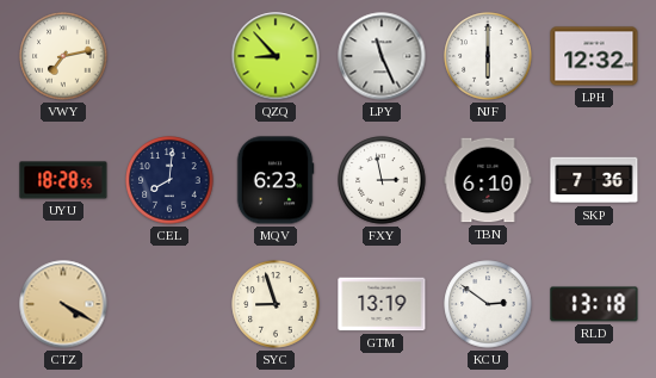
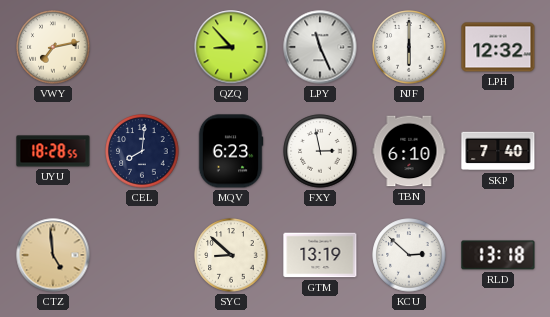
SKP: 7:36 -> 7:40 (498, 151)
CTZ: 4:20 -> 4:59 (53, 255)
SYC: 8:57 -> 8:52 (231, 255)
KCU: 2:51 -> 2:52 (409, 255)
